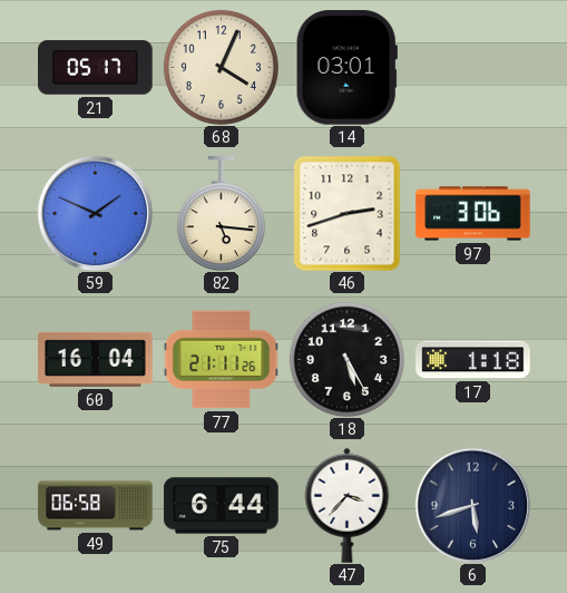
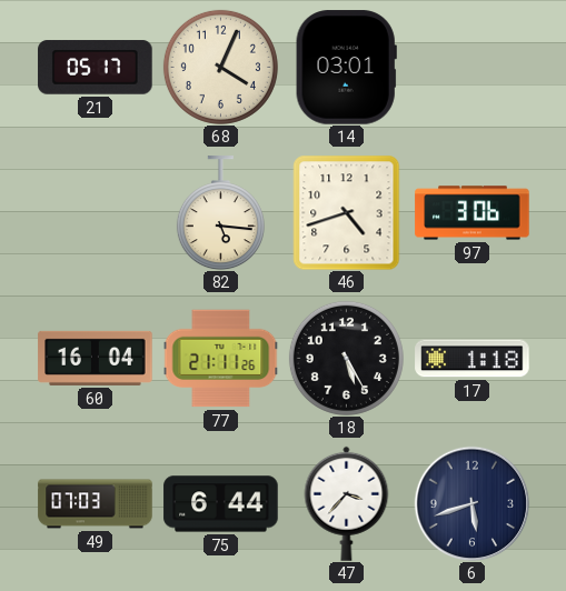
59: 1:49 -> none (95, 213)
46: 2:42 -> 4:42 (347, 212)
49: 06:58 -> 07:03 (96, 504)
